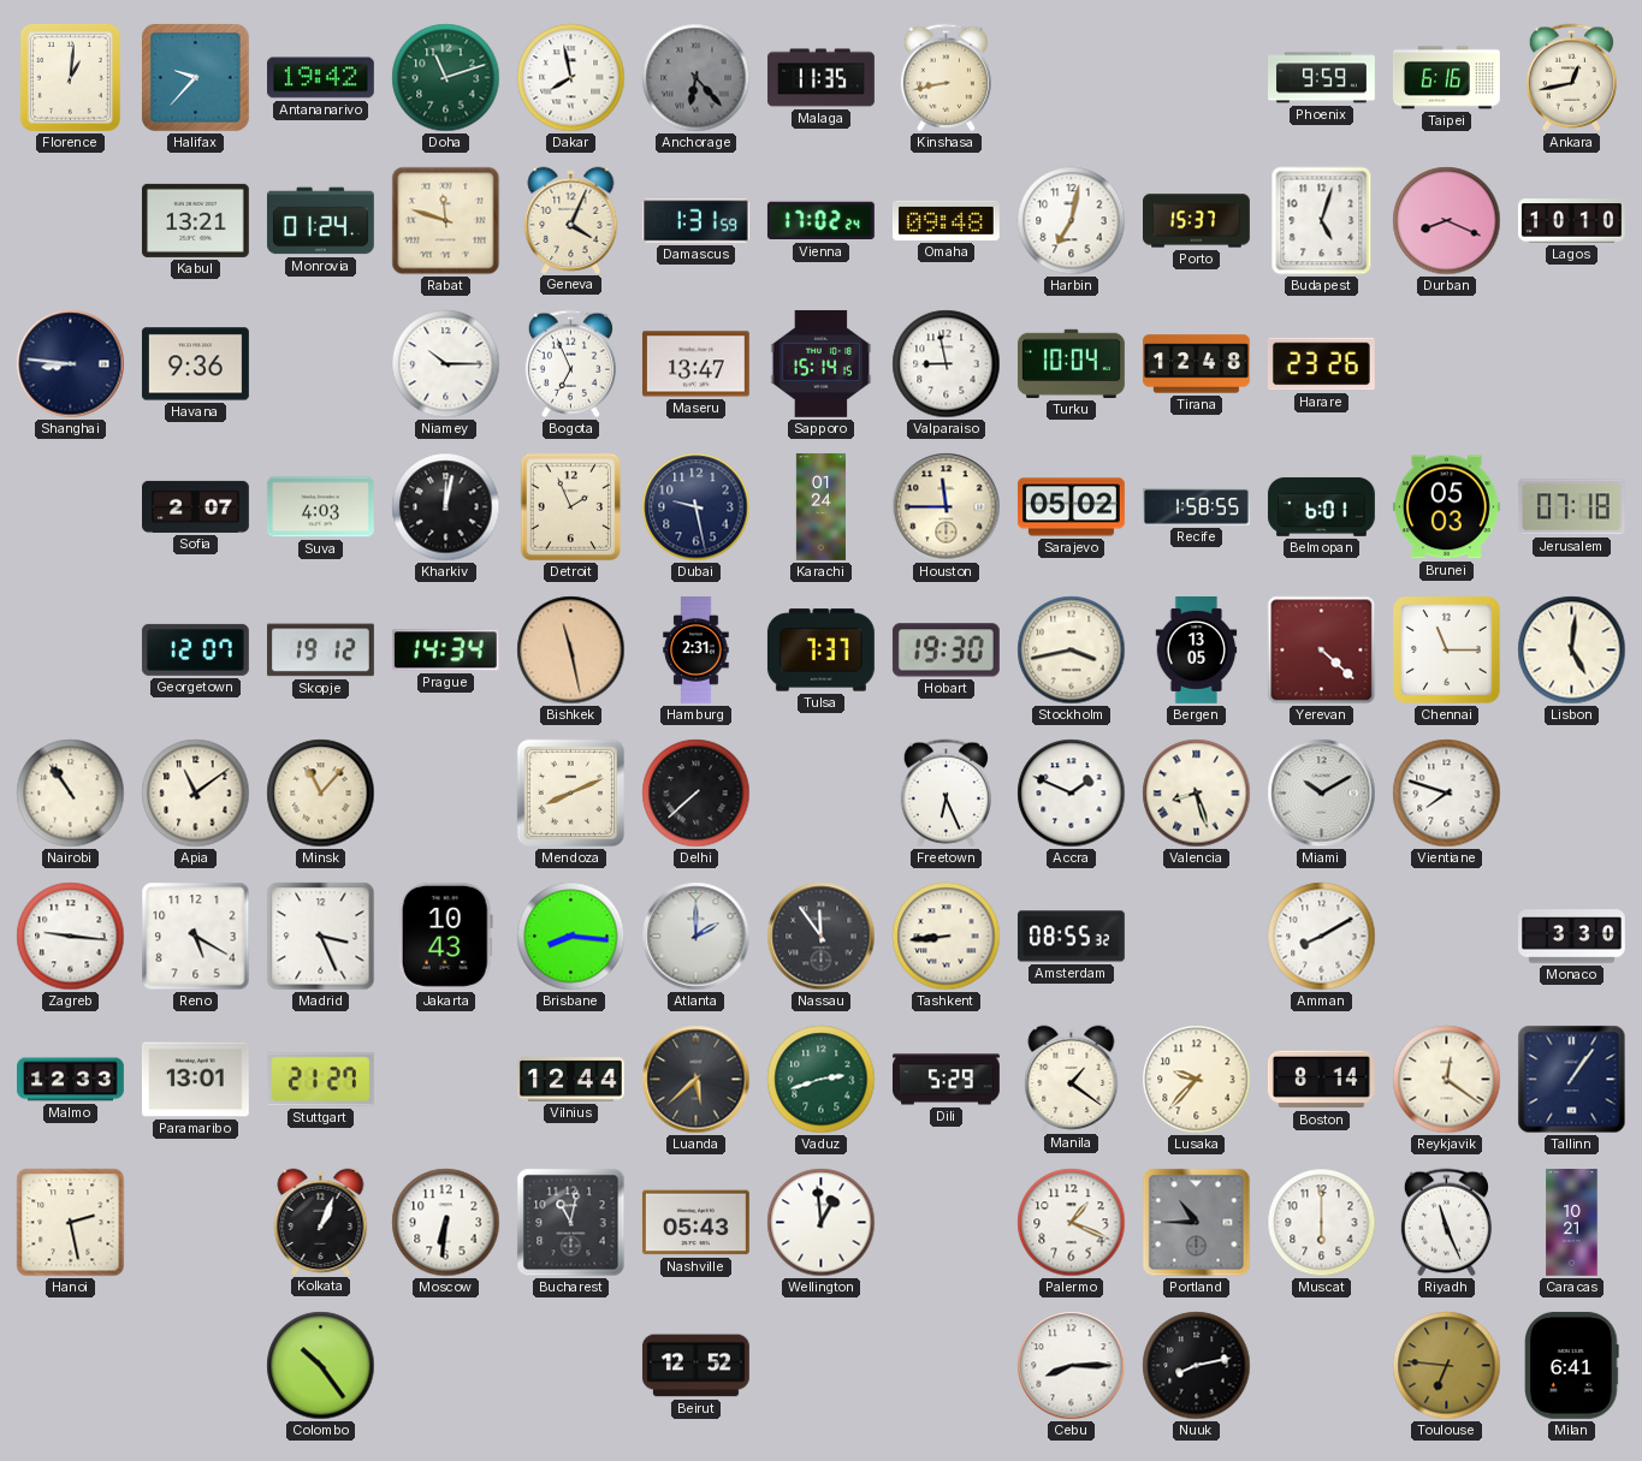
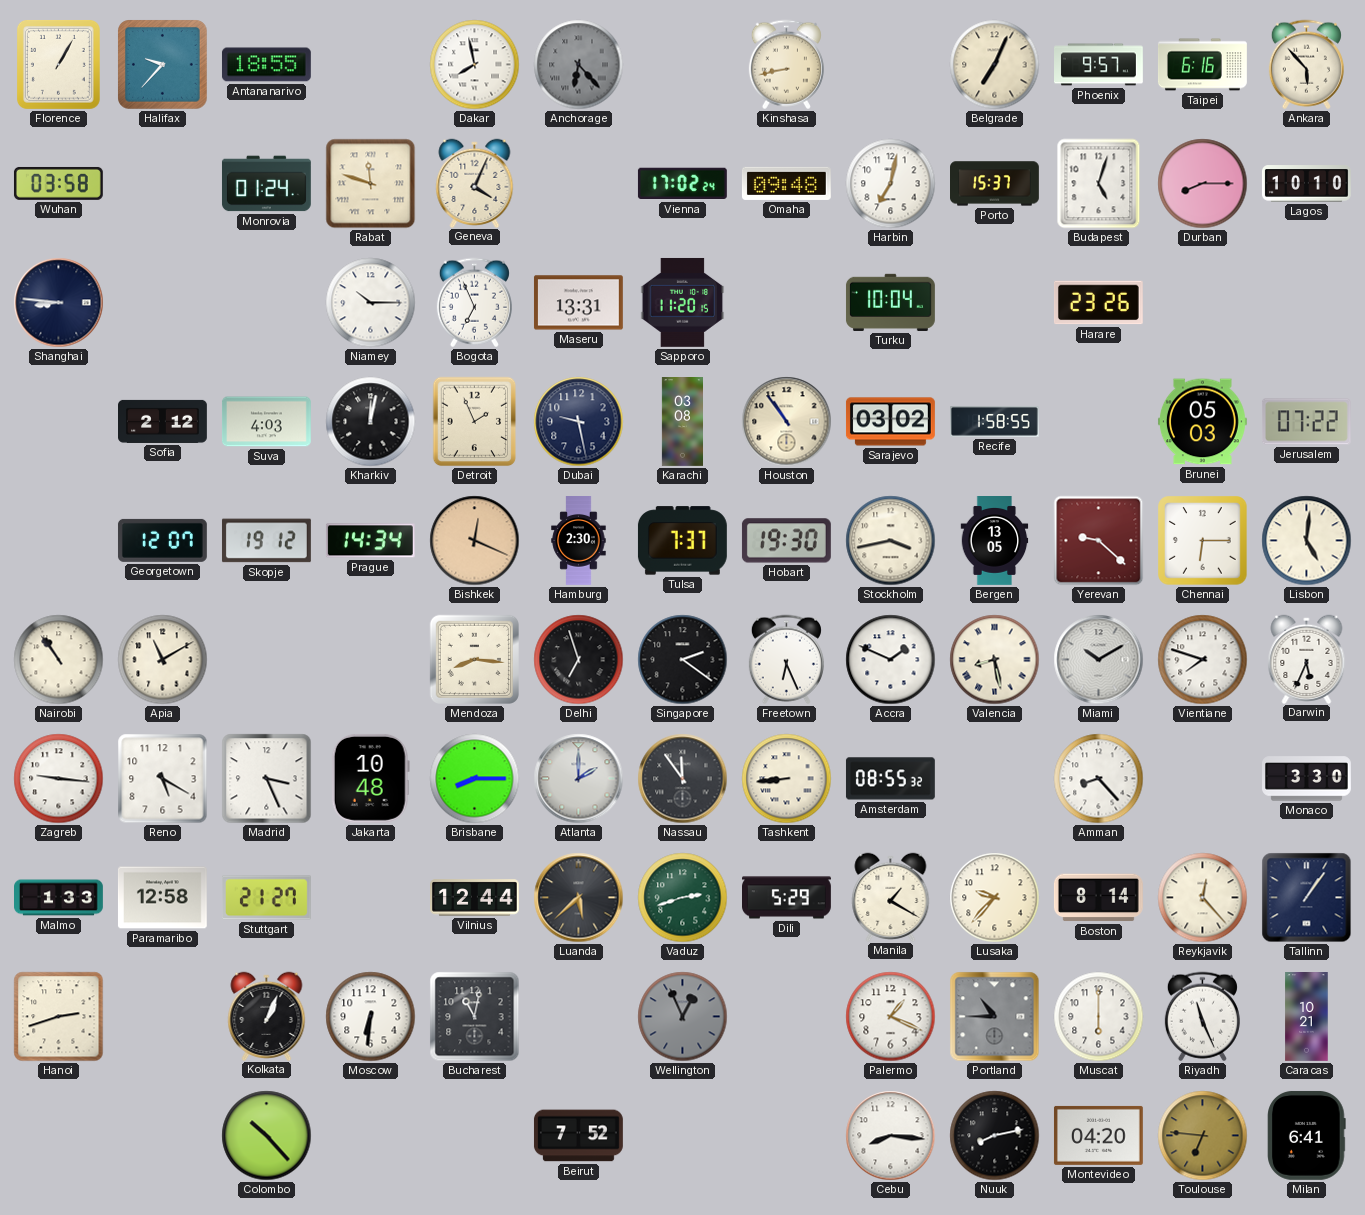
Florence: 1:01 -> 1:05 (58, 64)
Antananarivo: 19:42 -> 18:55 (266, 65)
Doha: 11:12 -> none (446, 78)
Malaga: 11:35 -> none (822, 78)
Belgrade: none -> 7:04 (995, 65)
Phoenix: 9:59 -> 9:57 (1099, 65)
Ankara: 12:43 -> 5:53 (1306, 65)
Wuhan: none -> 03:58 (58, 183)
Kabul: 13:21 -> none (195, 220)
Damascus: 1:31 -> none (695, 221)
Durban: 8:19 -> 8:15 (1203, 184)
Havana: 9:36 -> none (195, 364)
Maseru: 13:47 -> 13:31 (578, 303)
Sapporo: 15:14 -> 11:20 (683, 302)
Valparaiso: 8:58 -> none (947, 364)
Tirana: 12:48 -> none (1197, 364)
Sofia: 2:07 -> 2:12 (163, 421)
Karachi: 01:24 -> 03:08 (682, 422)
Houston: 11:45 -> 10:54 (787, 422)
Sarajevo: 05:02 -> 03:02 (890, 422)
Belmopan: 6:01 -> none (1321, 506)
Jerusalem: 07:18 -> 07:22 (1306, 422)
Bishkek: 11:28 -> 12:19 (475, 541)
Hamburg: 2:31 -> 2:30 (579, 541)
Yerevan: 4:22 -> 9:22 (1099, 541)
Chennai: 11:15 -> 6:15 (1203, 541)
Apia: 11:09 -> 11:10 (163, 660)
Minsk: 11:07 -> none (321, 794)
Mendoza: 8:11 -> 8:16 (474, 659)
Delhi: 7:38 -> 6:57 (579, 660)
Singapore: none -> 2:21 (683, 660)
Valencia: 8:27 -> 8:28 (995, 660)
Darwin: none -> 5:34 (1307, 659)
Jakarta: 10:43 -> 10:48 (370, 778)
Brisbane: 8:16 -> 8:15 (475, 779)
Amman: 8:10 -> 8:23 (1099, 779)
Malmo: 12:33 -> 1:33 (59, 898)
Paramaribo: 13:01 -> 12:58 (162, 898)
Manila: 1:21 -> 1:20 (891, 897)
Reykjavik: 12:21 -> 12:23 (1203, 898)
Hanoi: 2:28 -> 2:42 (59, 1017)
Nashville: 05:43 -> none (695, 1223)
Wellington: 12:59 -> 12:56 (683, 1017)
Wellington dial: white -> grey (683, 1017)
Colombo: 10:24 -> 10:23 (267, 1136)
Beirut: 12:52 -> 7:52 (578, 1136)
Cebu: 8:15 -> 8:16 (891, 1136)
Montevideo: none -> 04:20 (1098, 1135)
